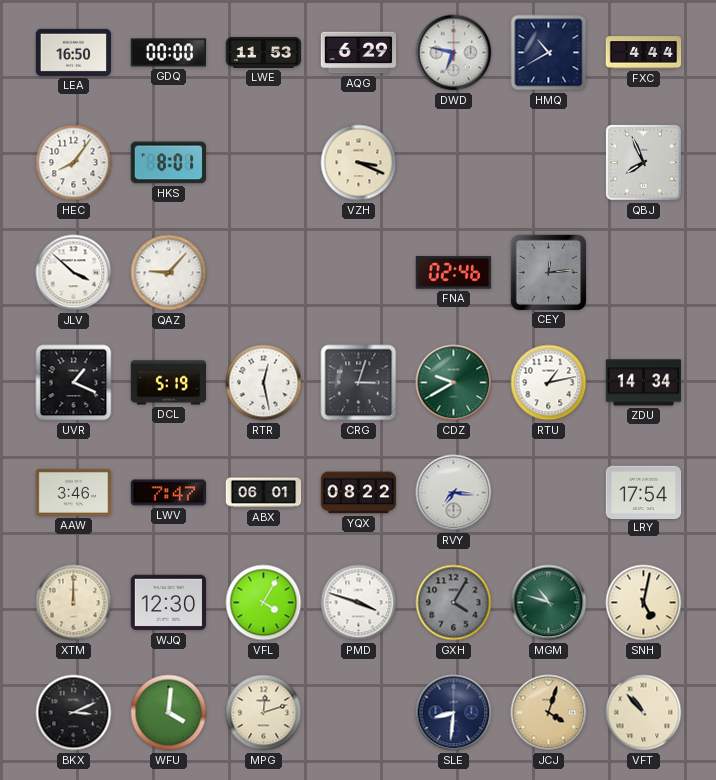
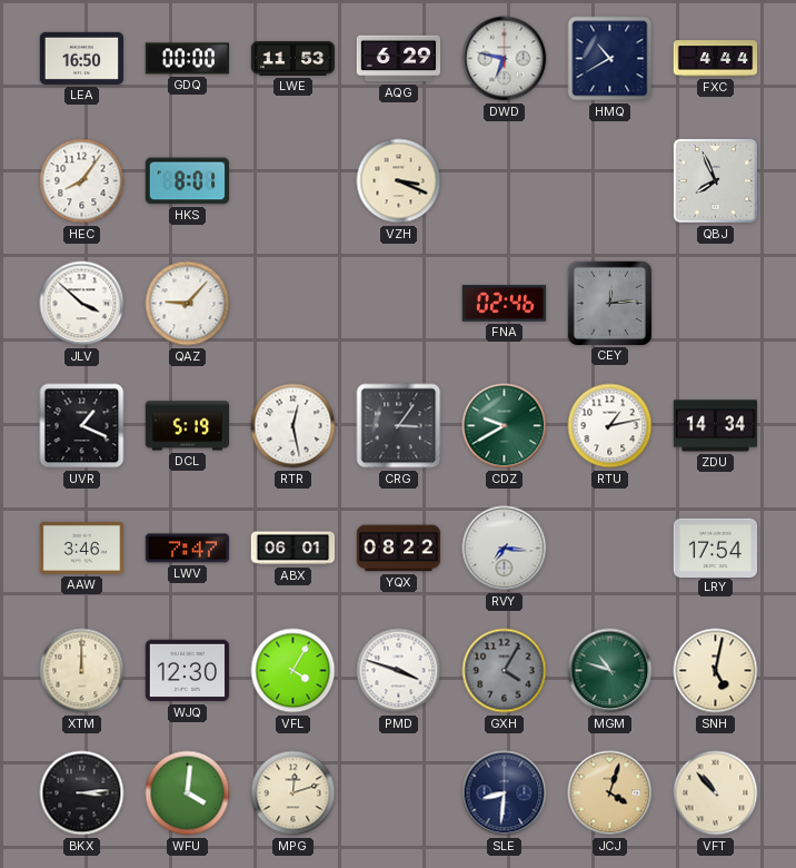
CRG: 3:03 -> 3:06 (399, 426)
BKX: 3:11 -> 3:14 (82, 793)
